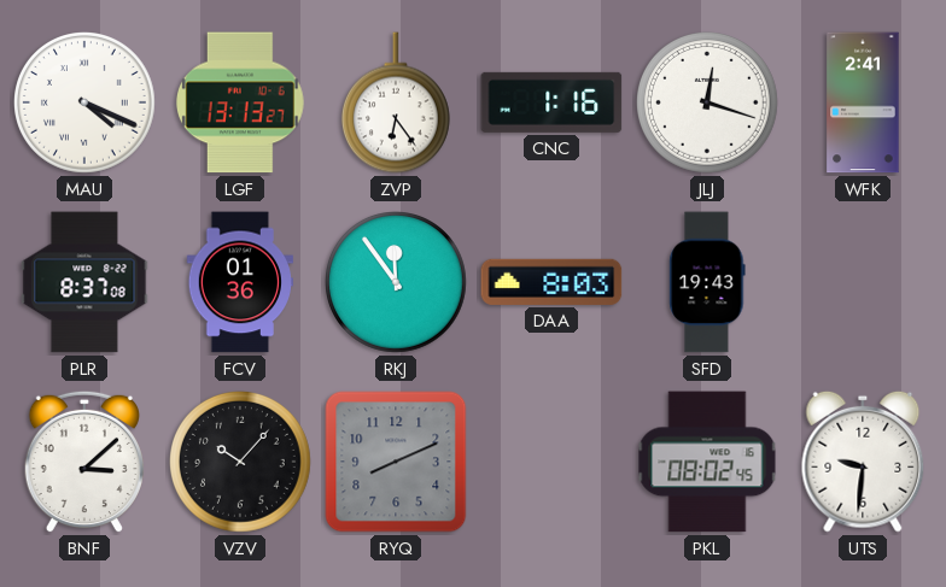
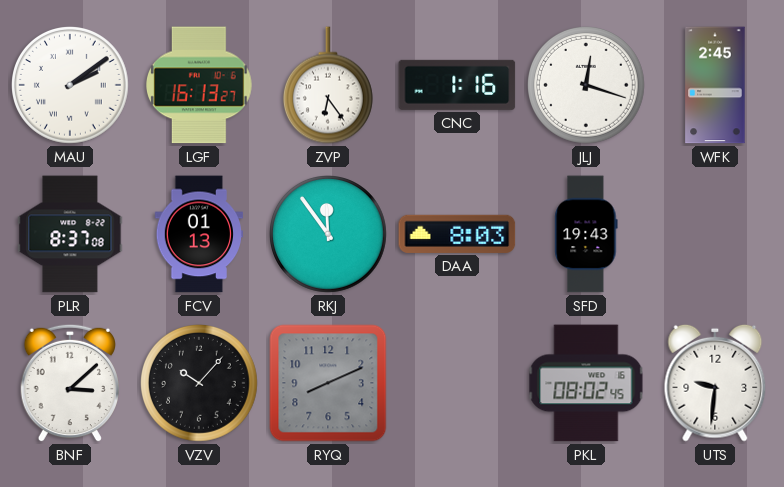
MAU: 4:19 -> 2:09 (71, 86)
LGF: 13:13 -> 16:13 (200, 85)
WFK: 2:41 -> 2:45 (715, 85)
FCV: 01:36 -> 01:13 (198, 234)
